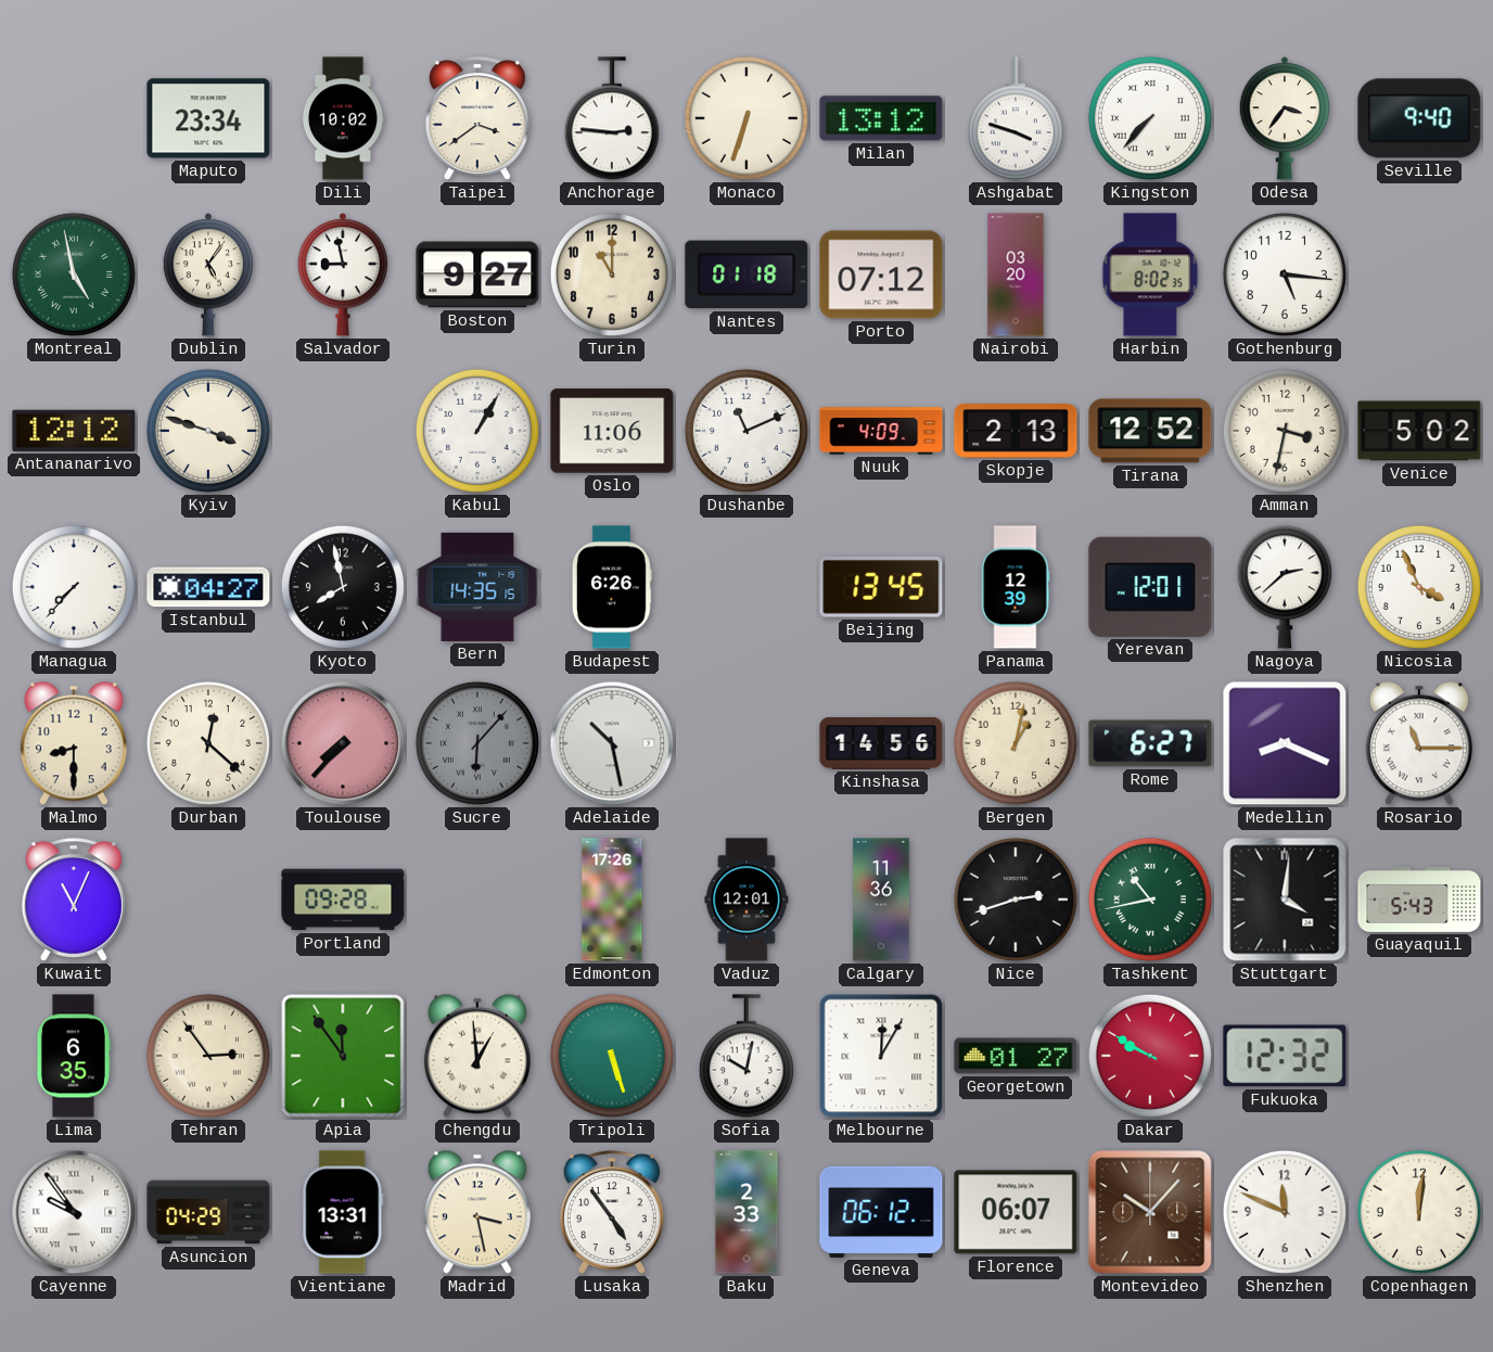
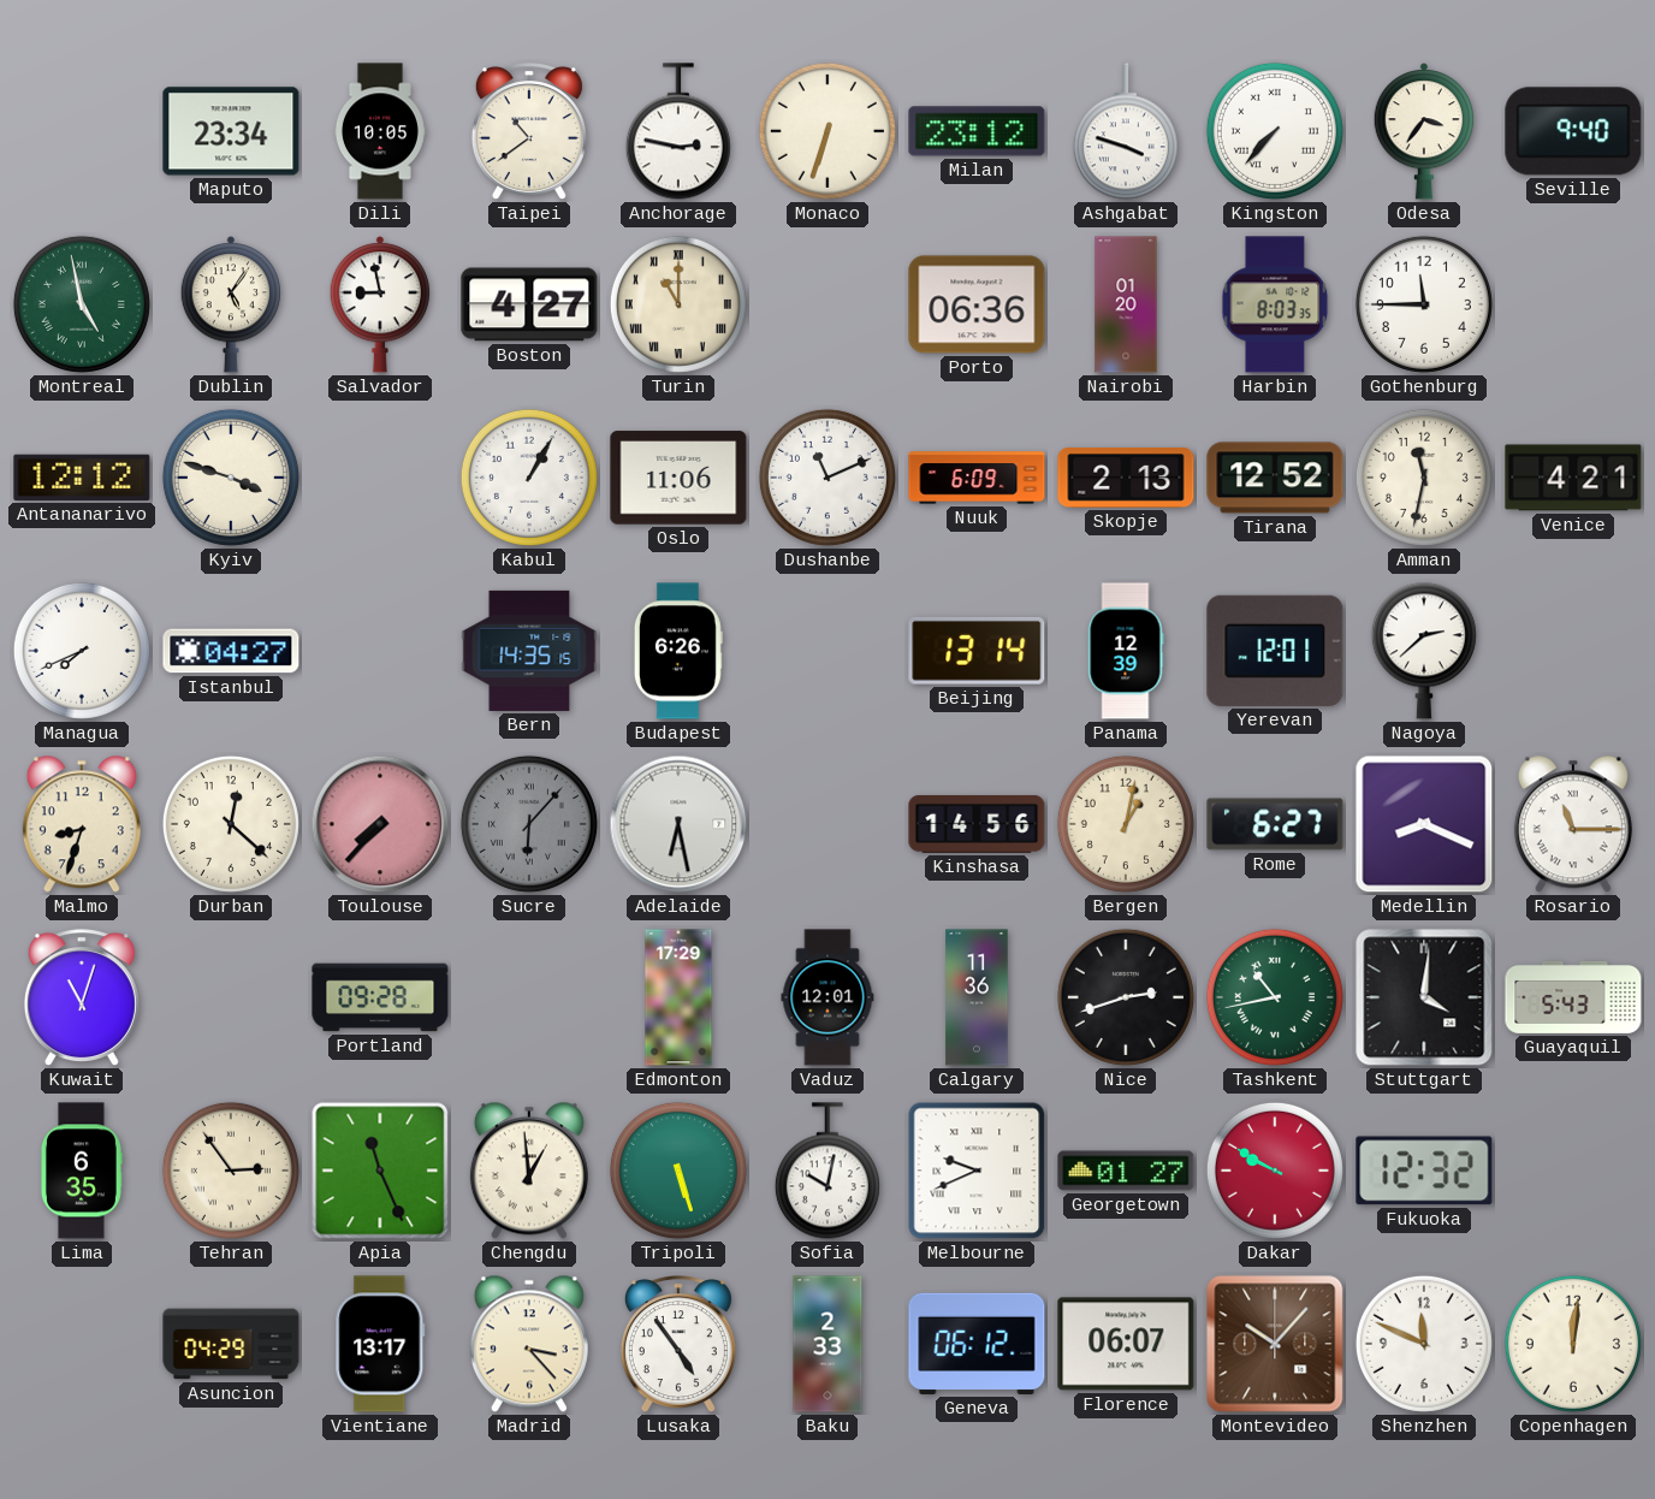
Dili: 10:02 -> 10:05 (380, 131)
Taipei: 3:39 -> 10:39 (529, 132)
Anchorage: 2:46 -> 2:47 (678, 131)
Milan: 13:12 -> 23:12 (977, 131)
Boston: 9:27 -> 4:27 (529, 304)
Turin numerals: Arabic -> Roman (678, 304)
Nantes: 01:18 -> none (746, 275)
Porto: 07:12 -> 06:36 (977, 304)
Nairobi: 03:20 -> 01:20 (1126, 304)
Harbin: 8:02 -> 8:03 (1275, 304)
Gothenburg: 5:16 -> 11:45 (1424, 304)
Nuuk: 4:09 -> 6:09 (977, 478)
Amman: 3:32 -> 11:32 (1424, 478)
Venice: 5:02 -> 4:21 (1573, 478)
Managua: 7:37 -> 7:41 (82, 651)
Kyoto: 7:58 -> none (343, 587)
Beijing: 13:45 -> 13:14 (977, 651)
Nicosia: 3:56 -> none (1419, 587)
Malmo: 8:30 -> 8:33 (82, 824)
Adelaide: 10:28 -> 6:28 (678, 824)
Kuwait: 11:04 -> 11:03 (82, 999)
Edmonton: 17:26 -> 17:29 (678, 997)
Apia: 11:54 -> 11:26 (380, 1171)
Melbourne: 12:05 -> 9:41 (977, 1171)
Cayenne: 9:54 -> none (74, 1212)
Vientiane: 13:31 -> 13:17 (380, 1344)
Madrid: 3:28 -> 3:23 (529, 1344)
